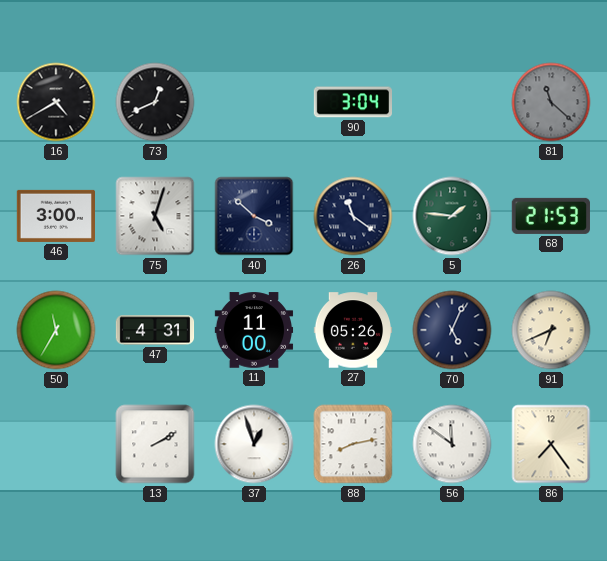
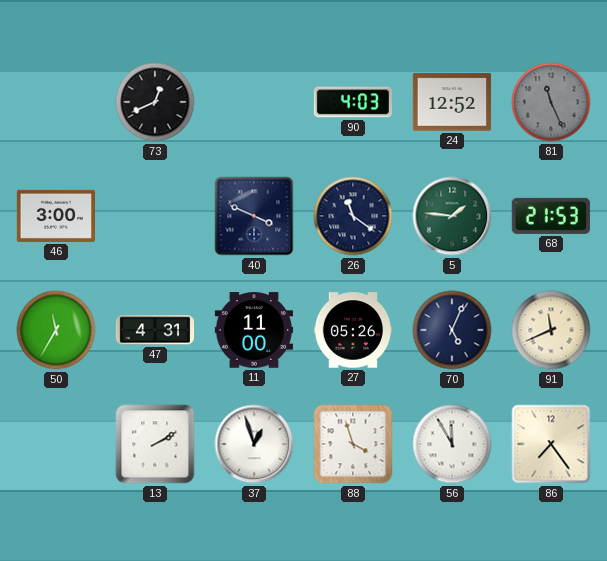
16: 4:40 -> none (56, 102)
90: 3:04 -> 4:03 (352, 102)
24: none -> 12:52 (451, 102)
81: 11:22 -> 11:26 (551, 102)
75: 5:03 -> none (155, 216)
40: 3:52 -> 3:49 (254, 216)
91: 6:41 -> 11:41 (551, 330)
88: 8:13 -> 3:57 (353, 444)
56: 11:51 -> 11:55 (452, 444)
